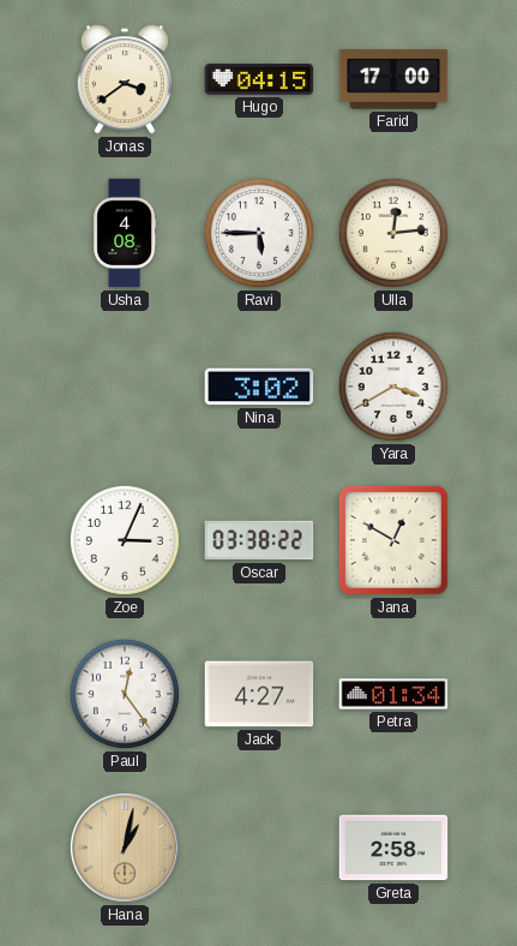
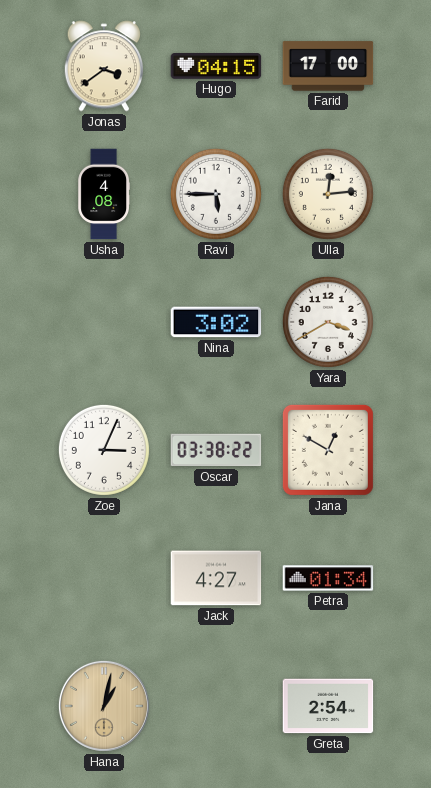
Paul: 12:24 -> none (125, 694)
Greta: 2:58 -> 2:54 (328, 706)
